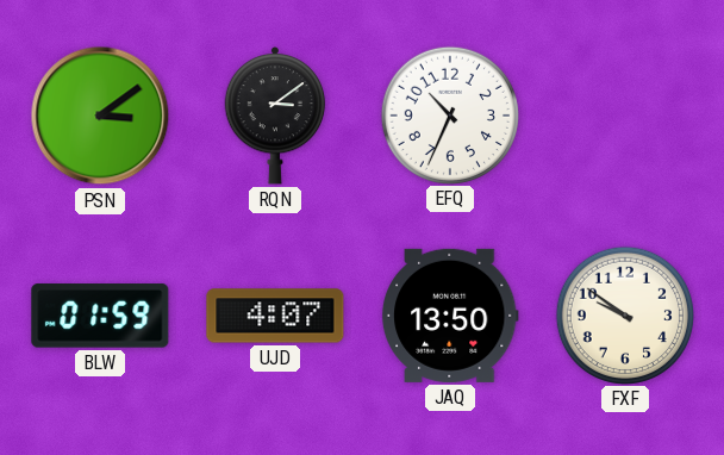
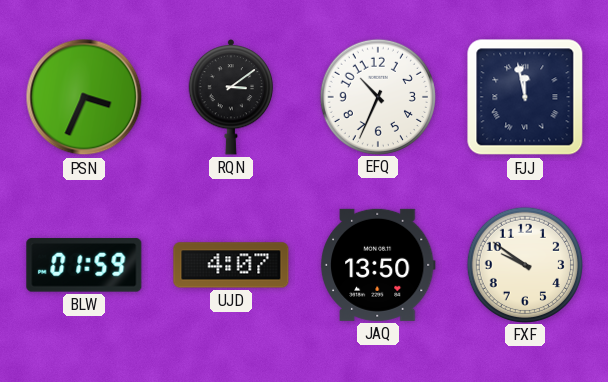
PSN: 3:09 -> 3:34 (84, 97)
FJJ: none -> 11:58 (525, 97)
